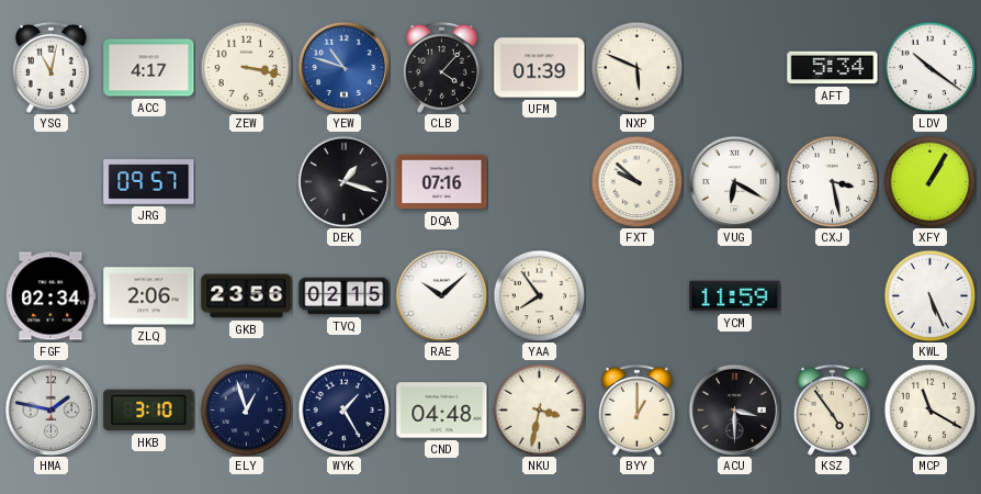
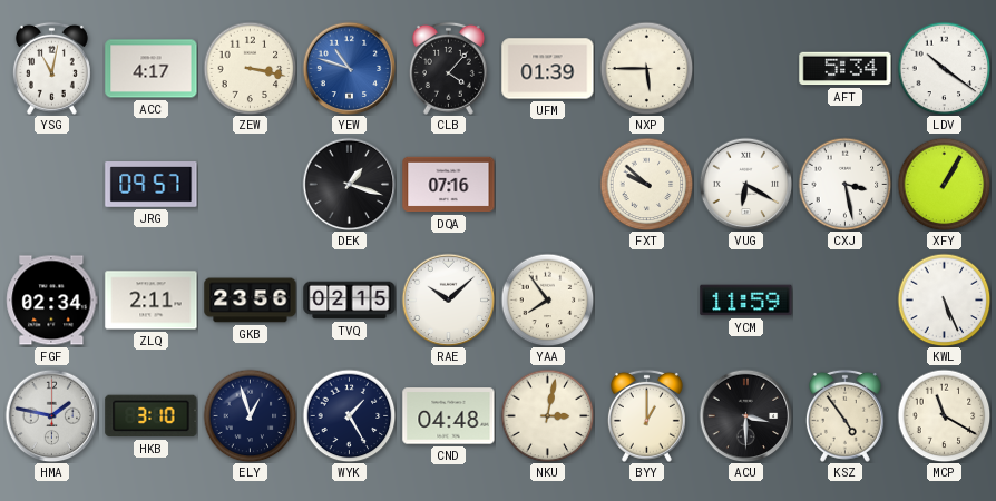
NXP: 5:49 -> 5:45 (646, 68)
ZLQ: 2:06 -> 2:11 (152, 301)
NKU: 3:32 -> 3:02 (547, 415)
